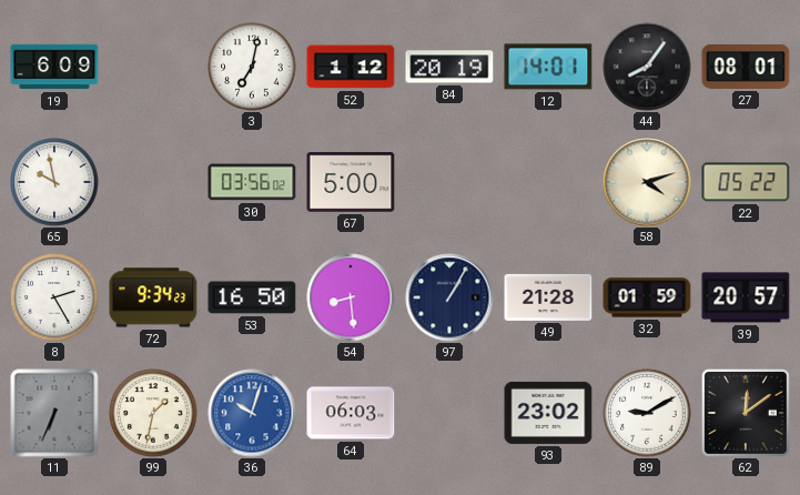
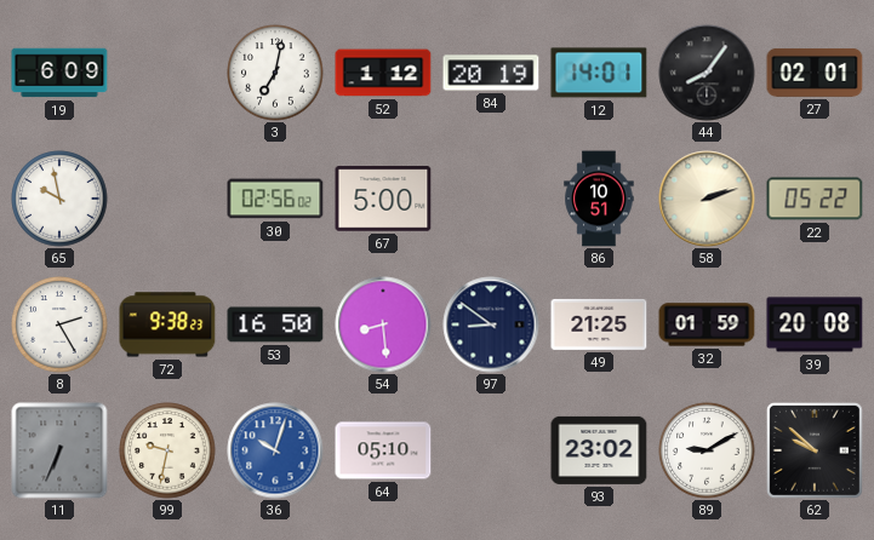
27: 08:01 -> 02:01 (815, 73)
30: 03:56 -> 02:56 (275, 199)
86: none -> 10:51 (599, 199)
58: 4:12 -> 2:12 (707, 199)
72: 9:34 -> 9:38 (167, 324)
97: 1:05 -> 8:51 (491, 324)
49: 21:28 -> 21:25 (599, 324)
39: 20:57 -> 20:08 (815, 324)
99: 1:32 -> 9:32 (167, 450)
64: 06:03 -> 05:10 (383, 450)
62: 12:09 -> 9:52 (815, 450)
